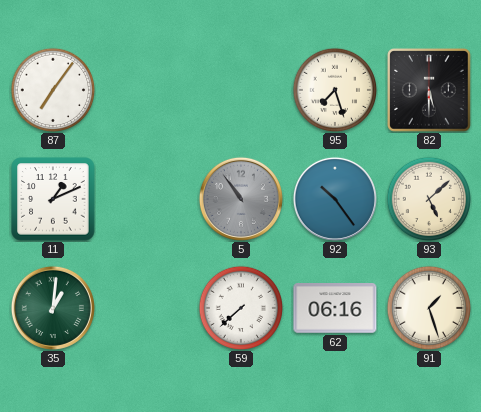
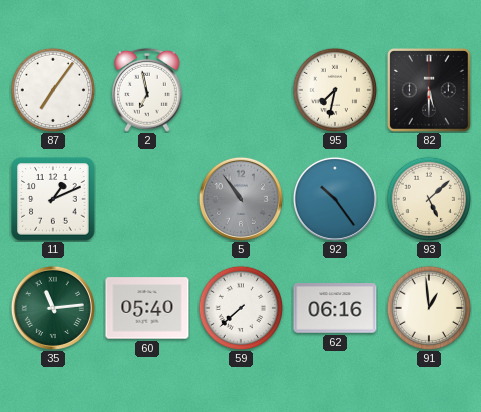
2: none -> 6:58 (147, 90)
95: 7:27 -> 7:32 (334, 89)
35: 1:01 -> 11:14 (53, 308)
60: none -> 05:40 (147, 308)
91: 1:27 -> 12:59 (428, 307)
